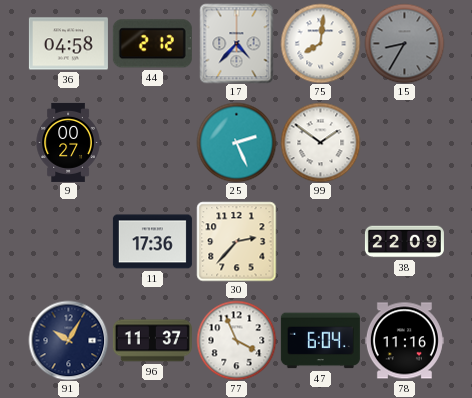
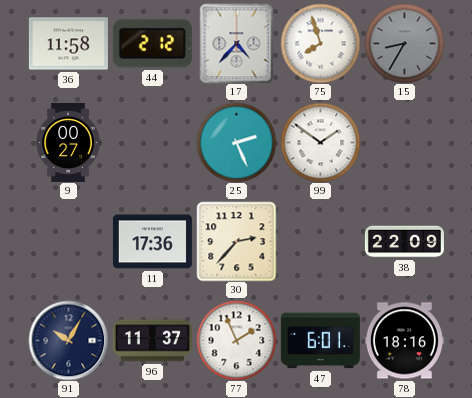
36: 04:58 -> 11:58 (68, 44)
75: 8:01 -> 7:57 (320, 43)
77: 3:56 -> 1:56 (236, 340)
47: 6:04 -> 6:01 (320, 341)
78: 11:16 -> 18:16 (404, 341)
